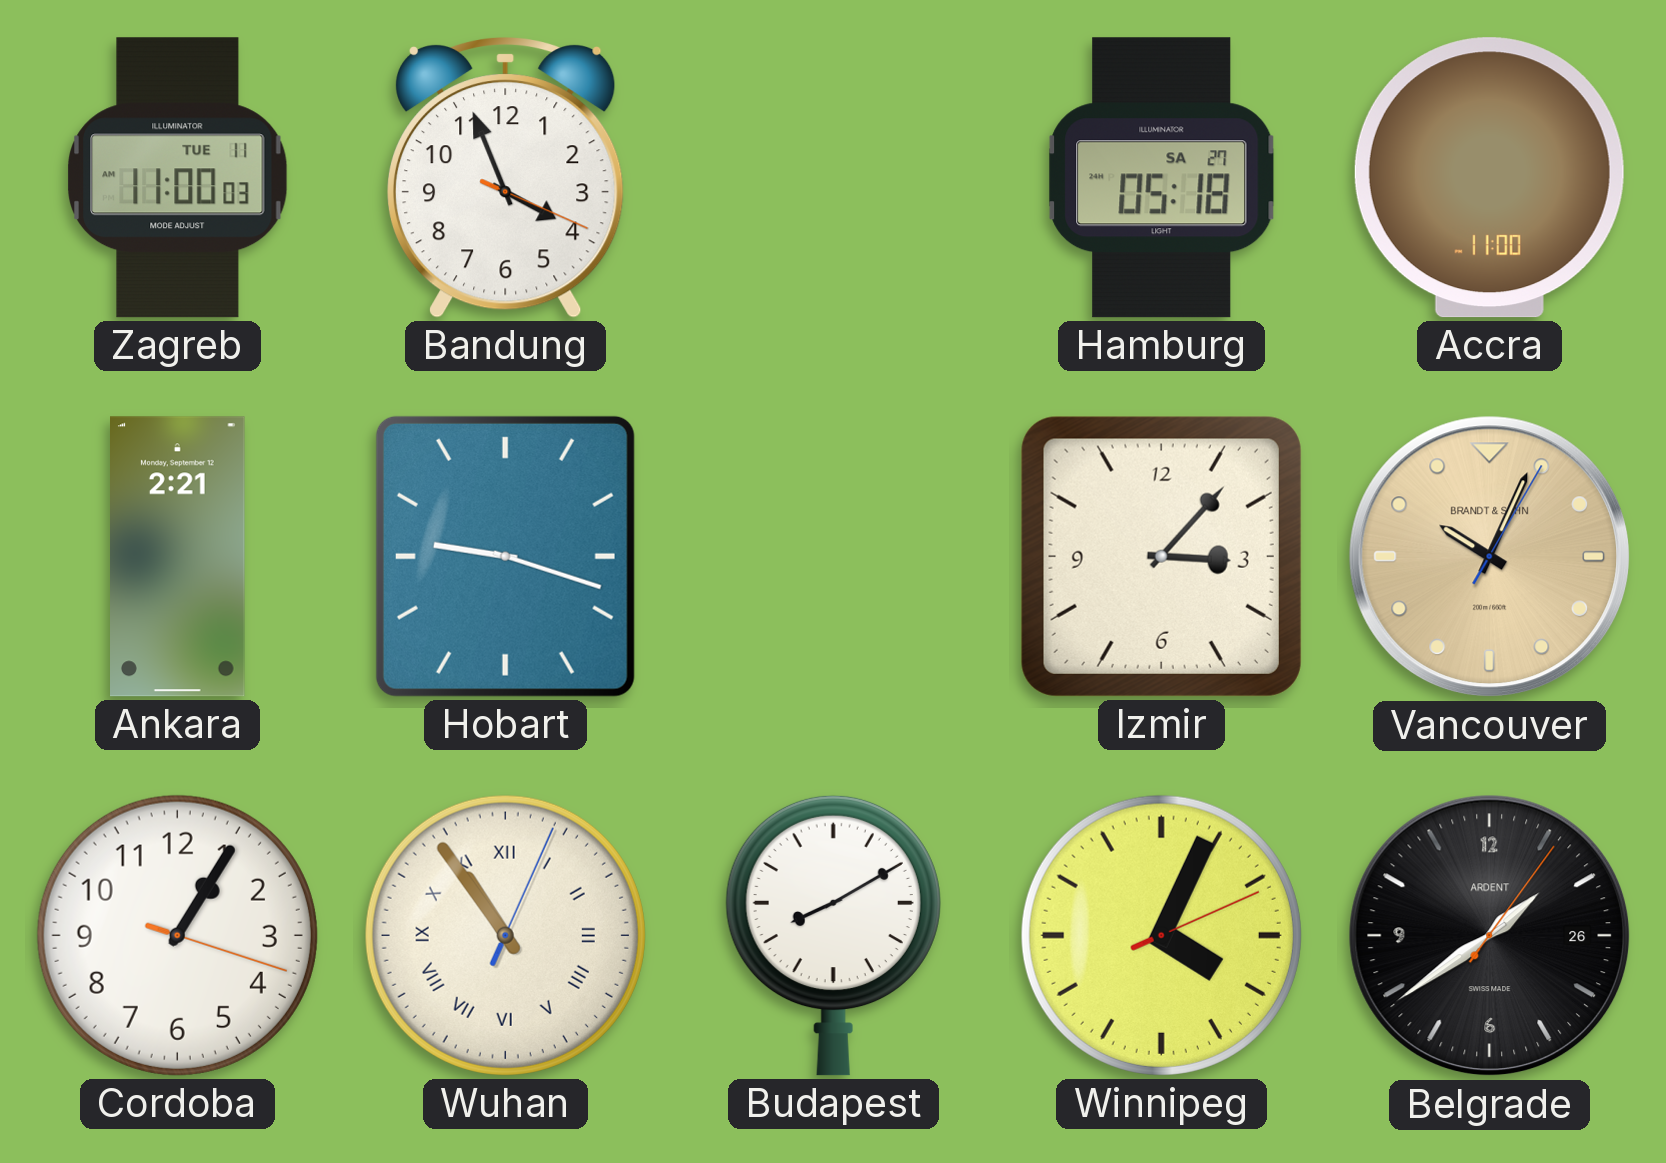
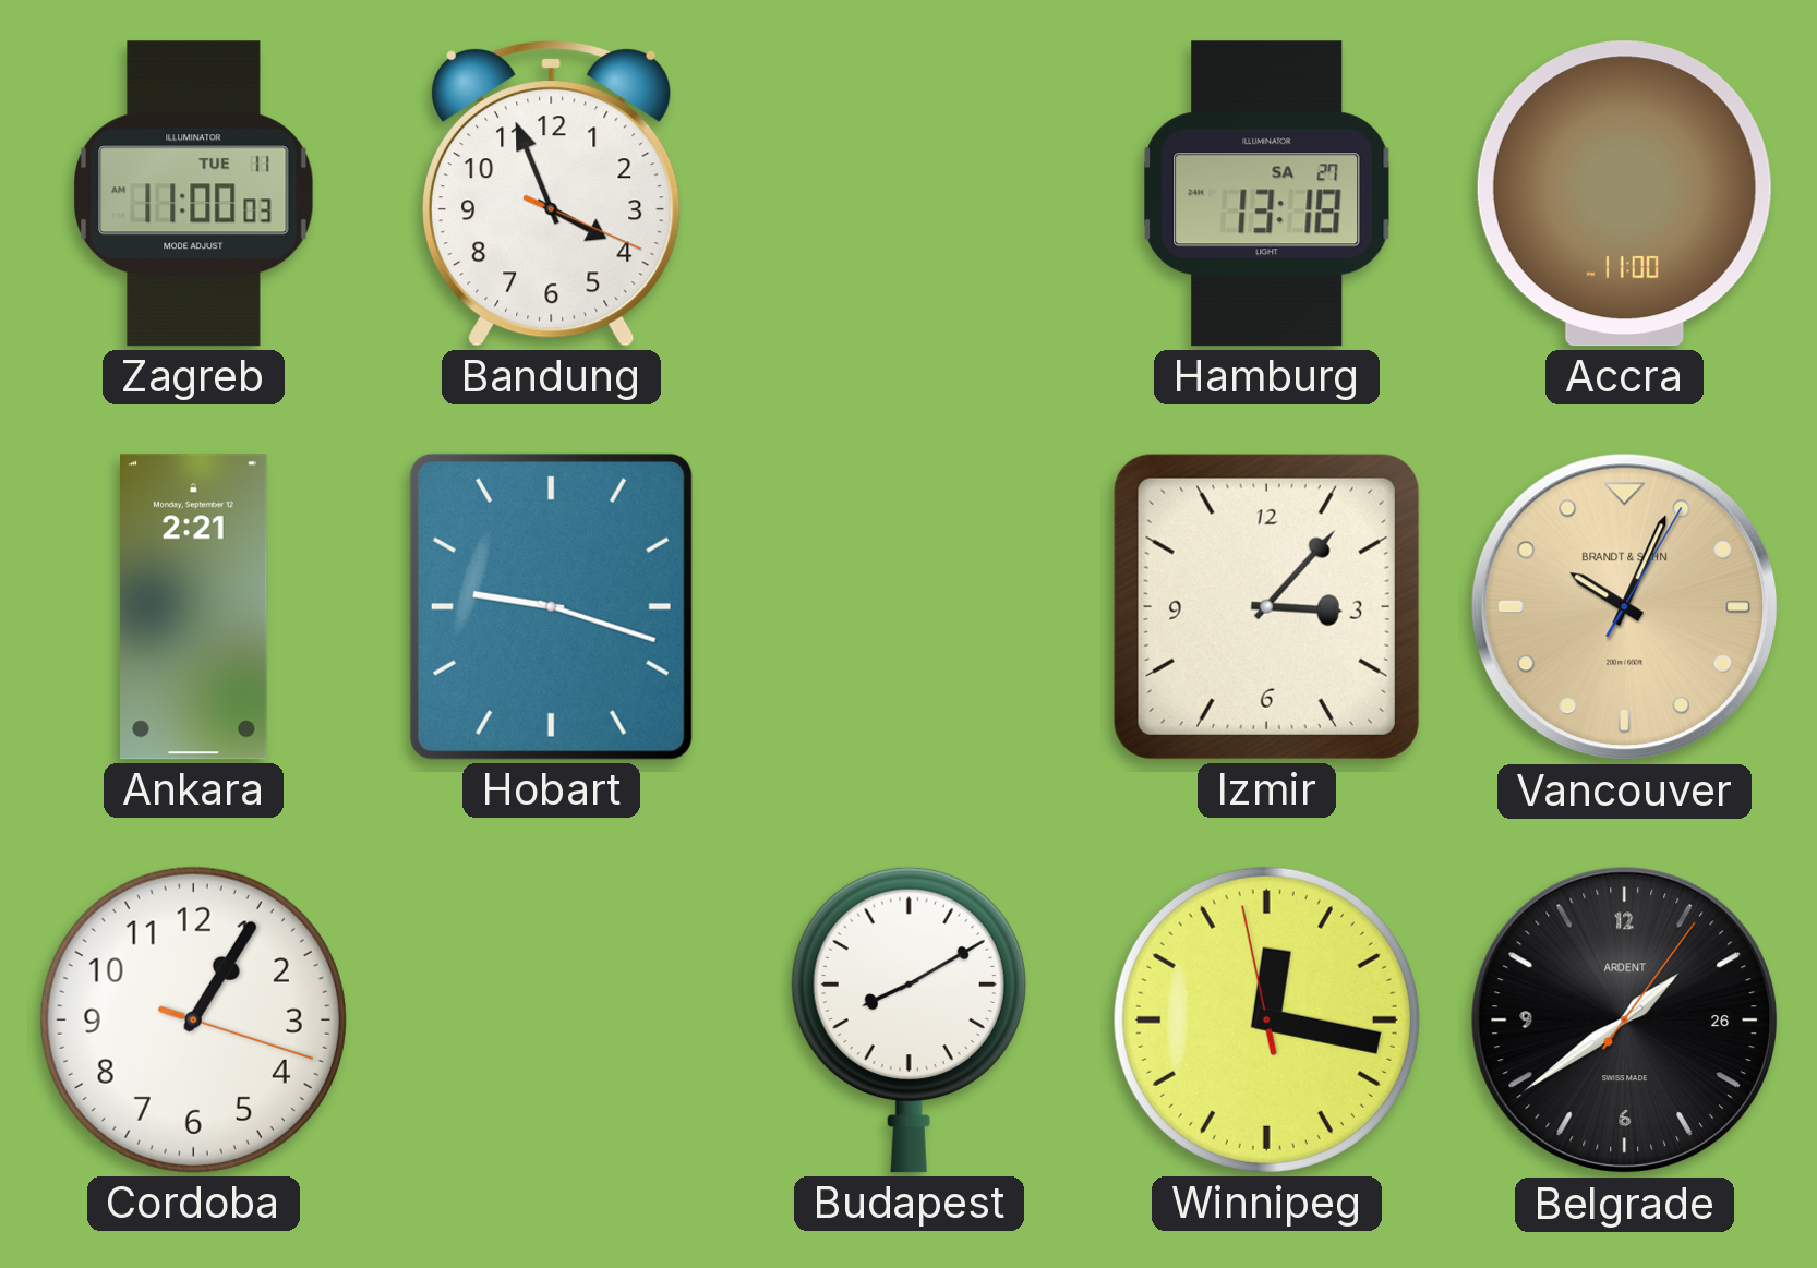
Hamburg: 05:18 -> 13:18 (1267, 194)
Wuhan: 10:54 -> none (505, 935)
Winnipeg: 4:04 -> 12:16 (1266, 1019)
